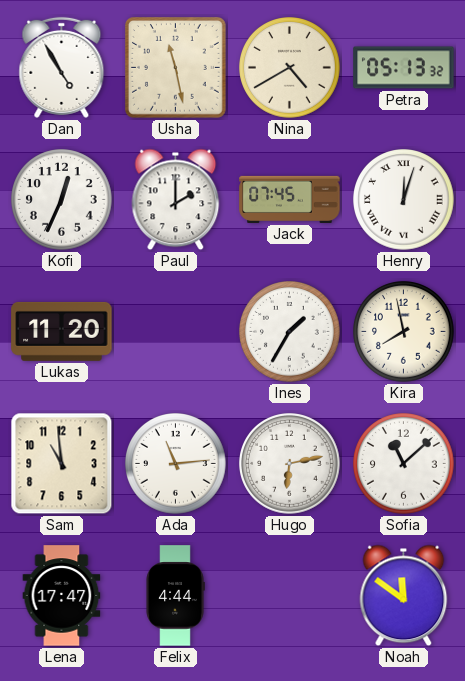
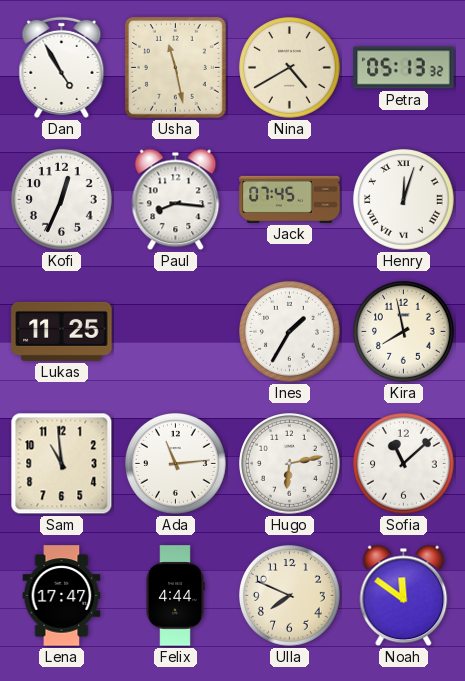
Paul: 2:00 -> 8:16 (176, 200)
Lukas: 11:20 -> 11:25 (62, 331)
Ulla: none -> 7:49 (290, 596)
